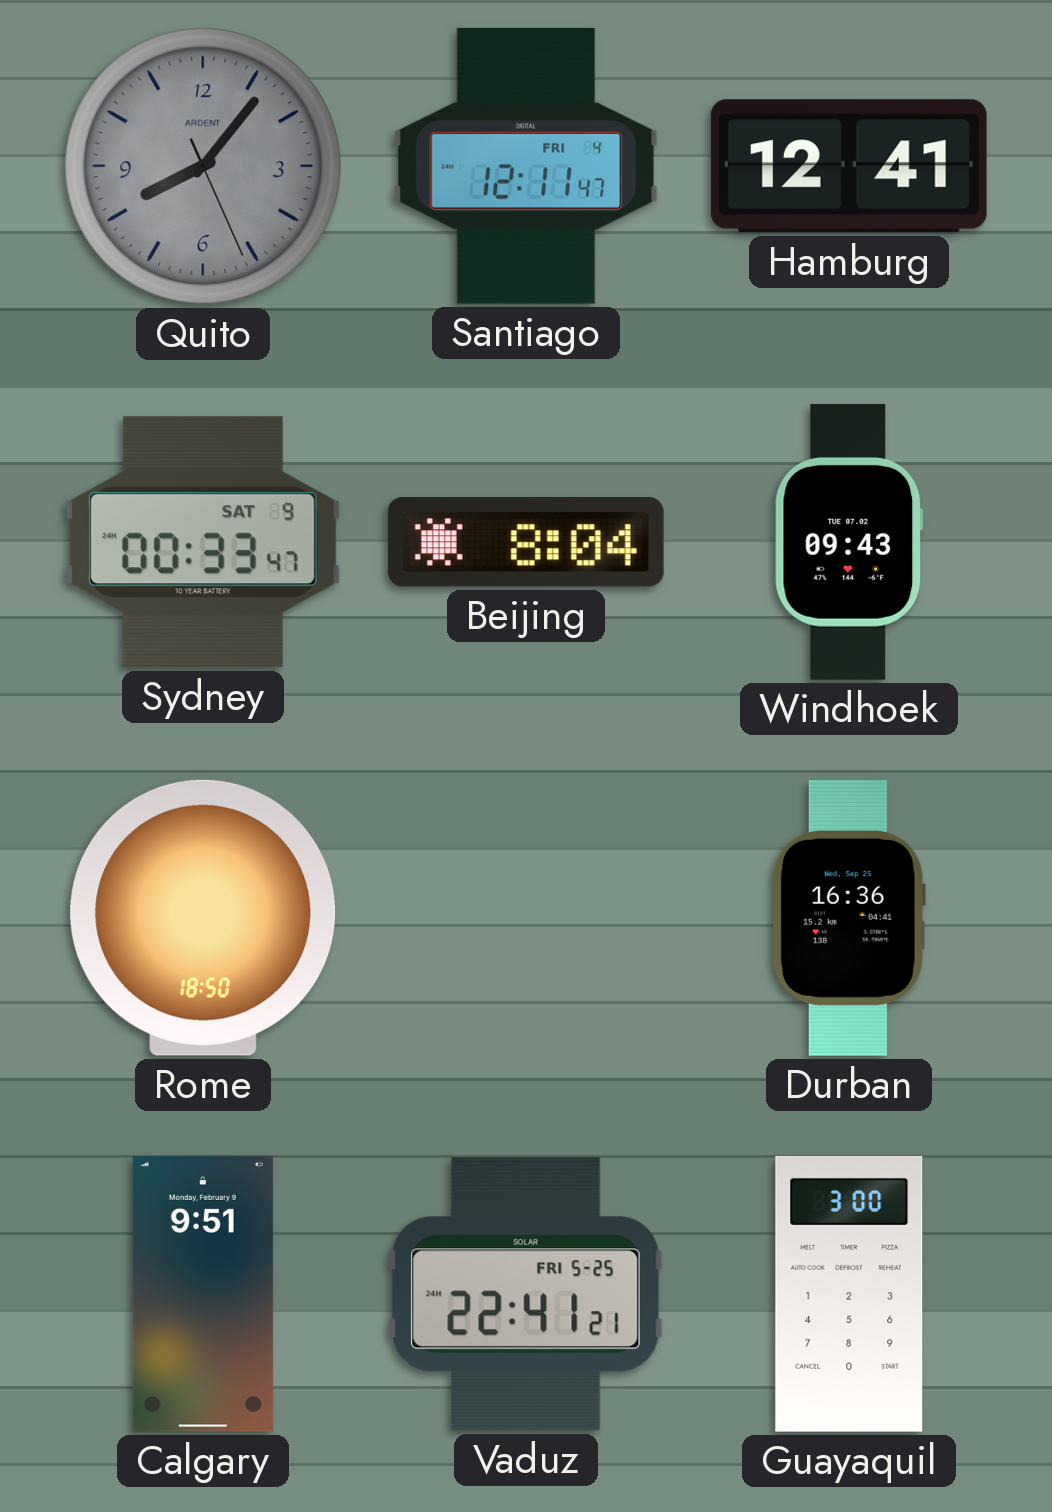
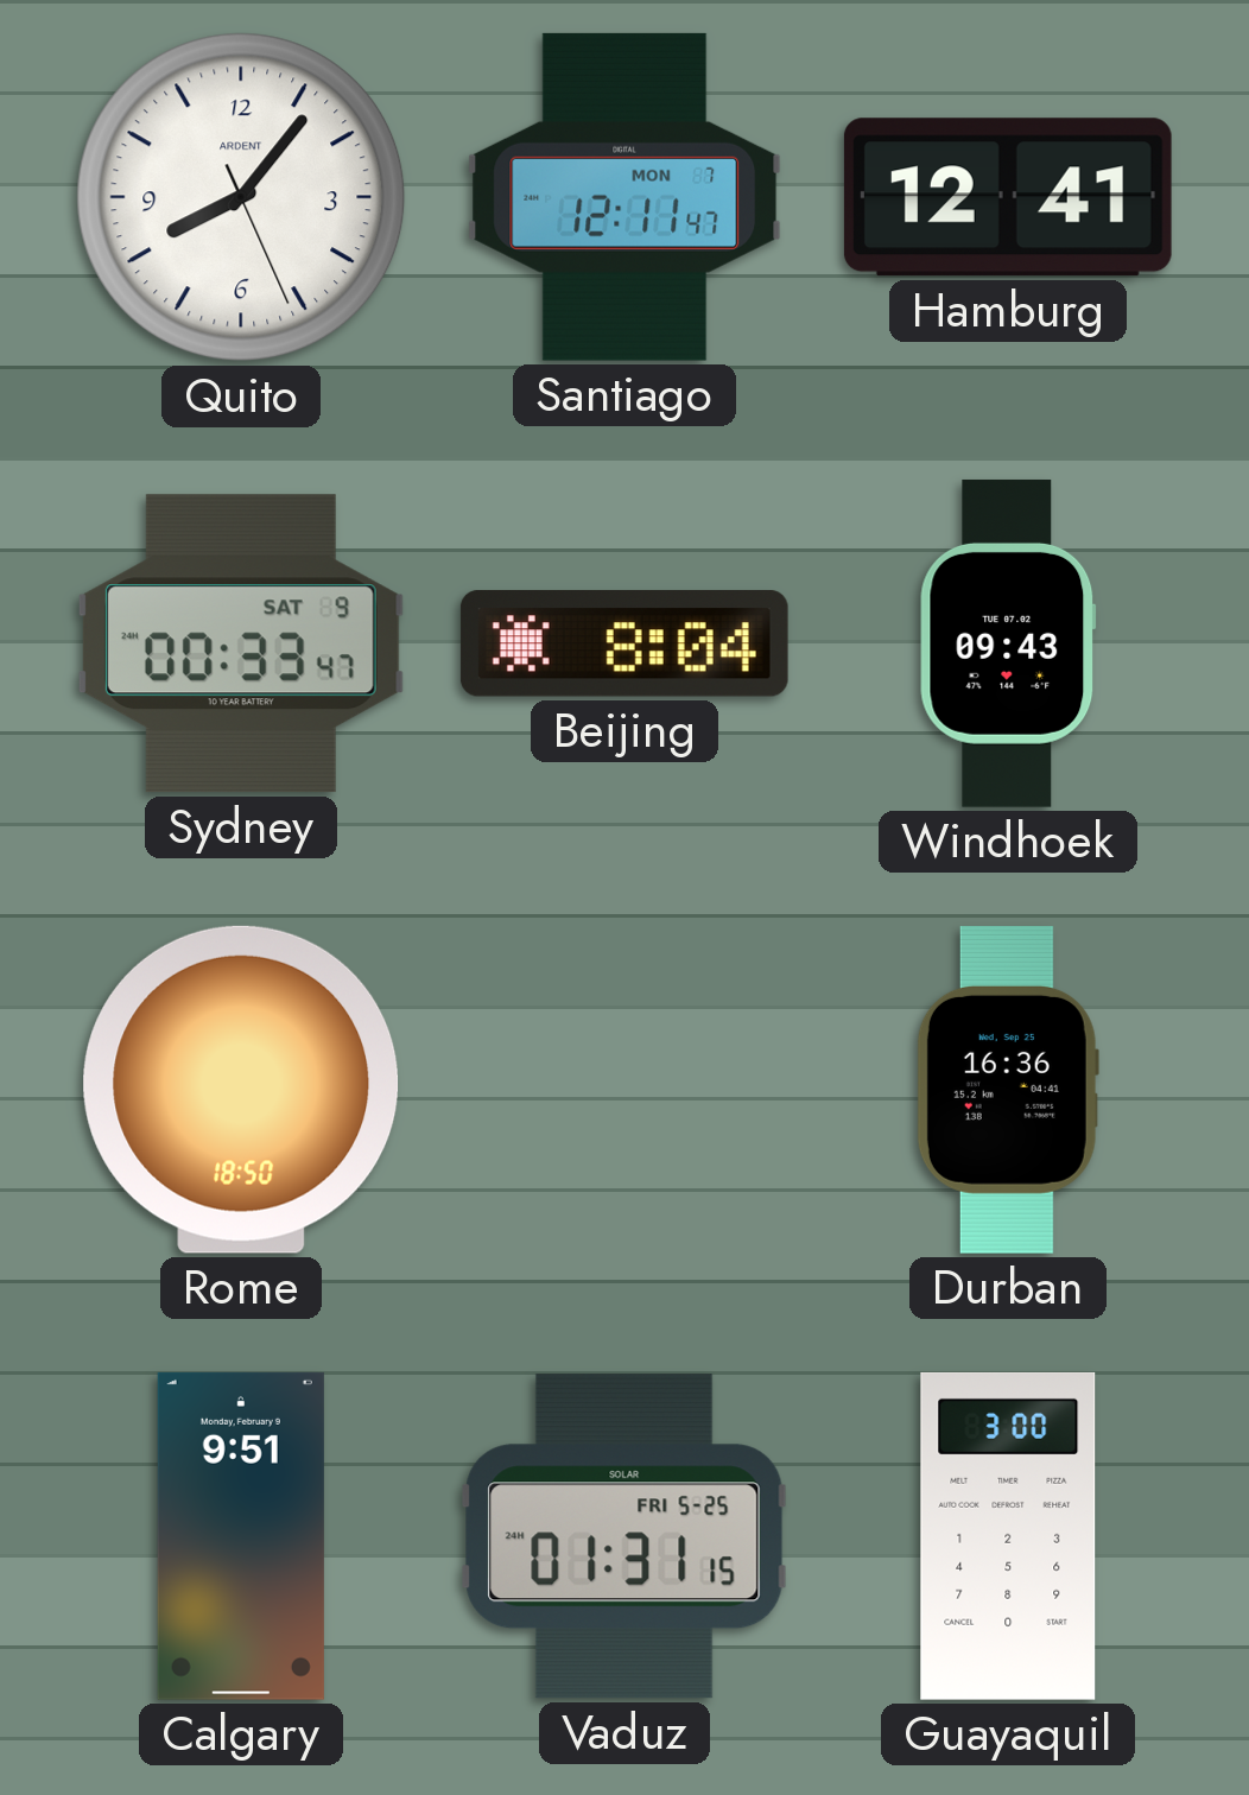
Quito dial: grey -> white (241, 197)
Santiago date: FRI 4 -> MON 7 (624, 197)
Vaduz: 22:41 -> 01:31 (624, 1536)
